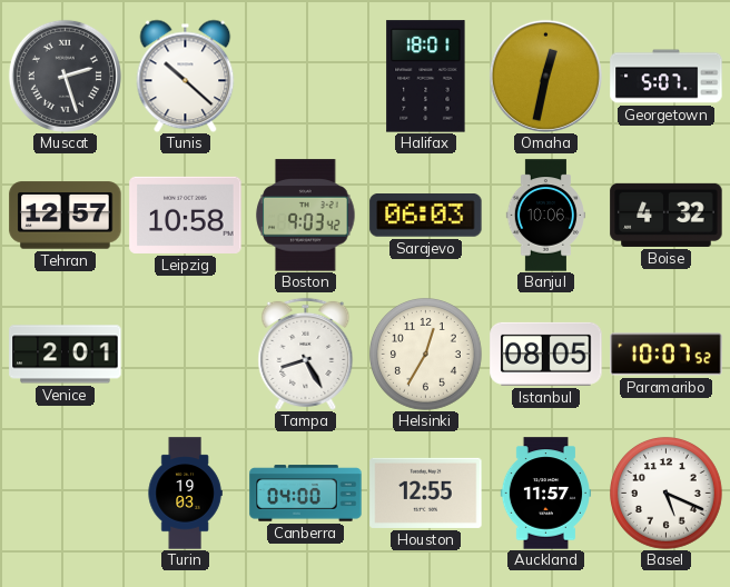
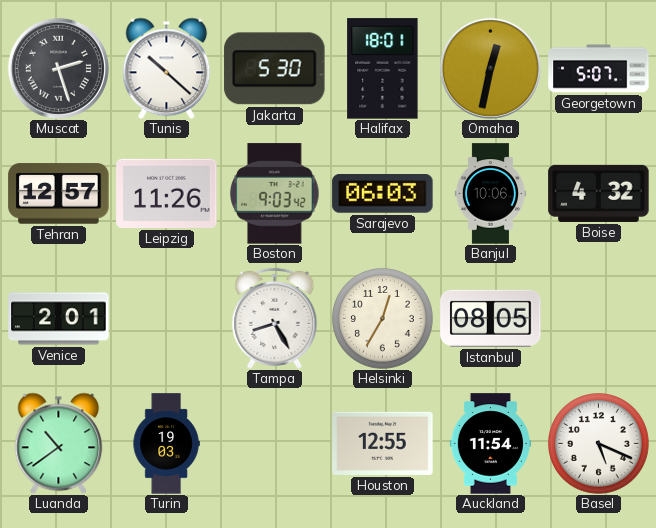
Jakarta: none -> 5:30 (275, 69)
Leipzig: 10:58 -> 11:26 (167, 193)
Paramaribo: 10:07 -> none (667, 355)
Luanda: none -> 10:39 (59, 443)
Canberra: 04:00 -> none (306, 494)
Auckland: 11:57 -> 11:54 (490, 444)
